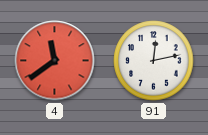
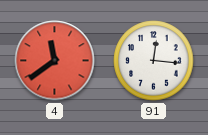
91: 12:13 -> 12:16 (154, 61)
